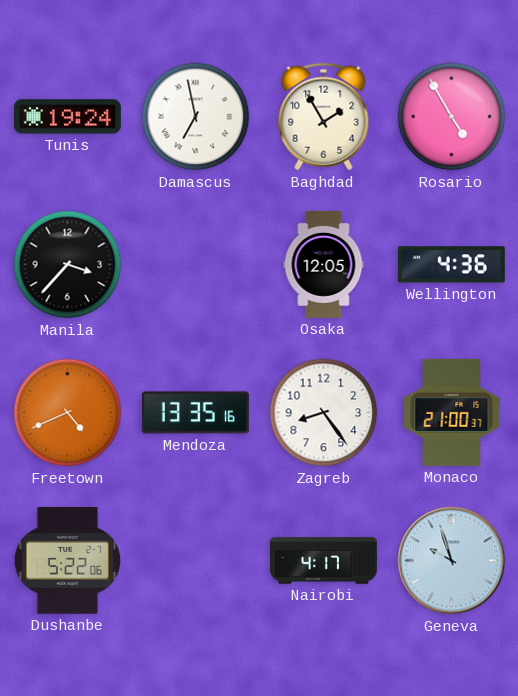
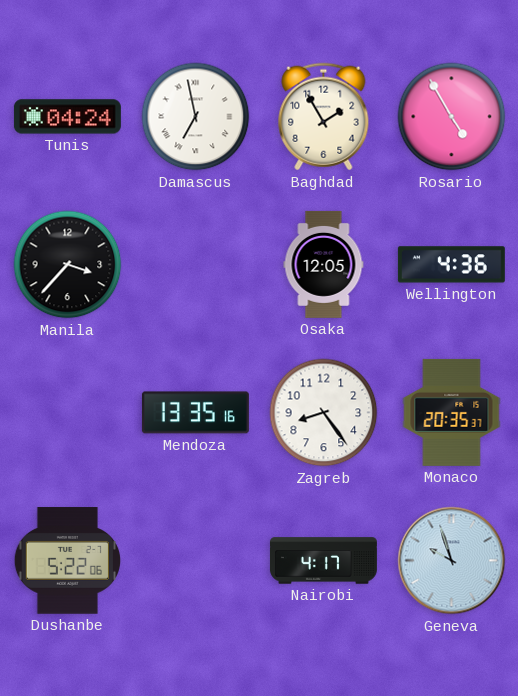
Tunis: 19:24 -> 04:24 (67, 117)
Freetown: 4:41 -> none (68, 413)
Monaco: 21:00 -> 20:35 (452, 412)
